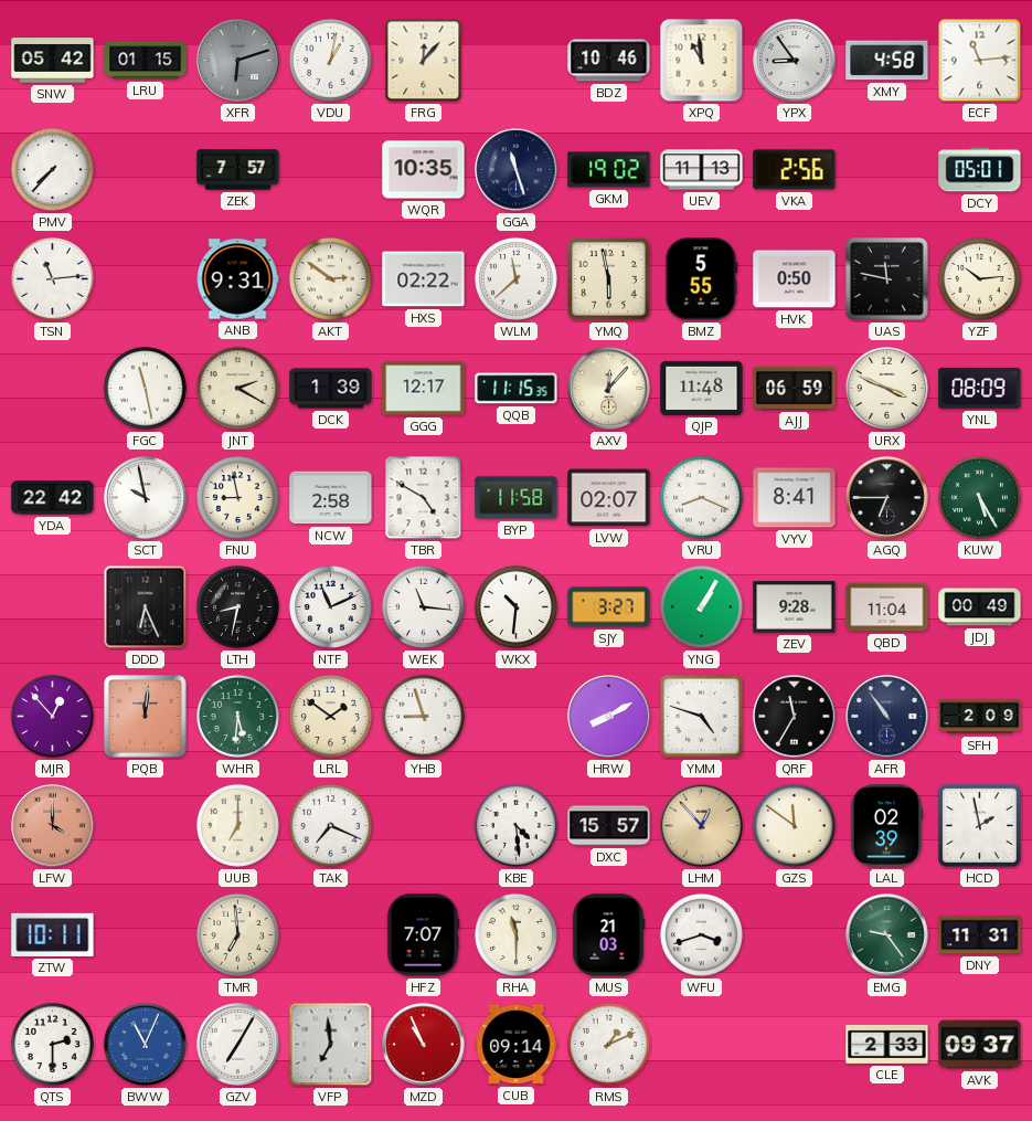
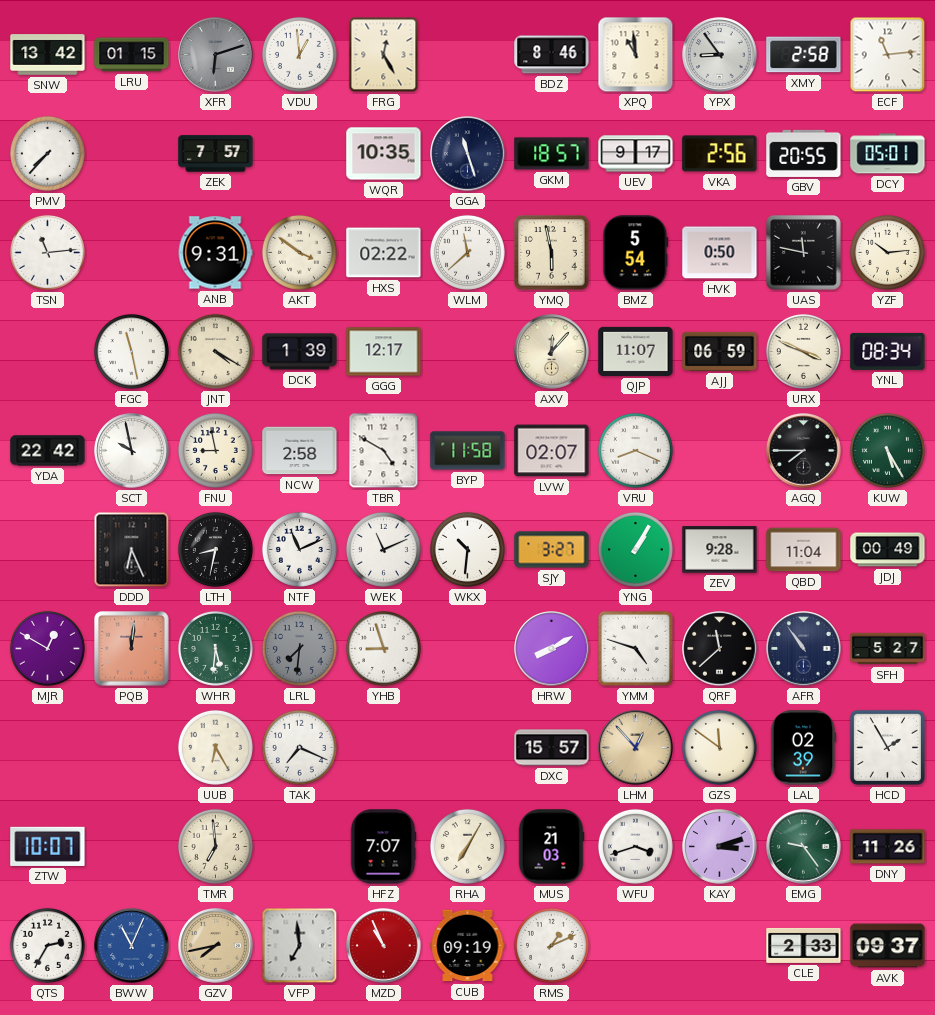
SNW: 05:42 -> 13:42 (48, 55)
VDU: 1:02 -> 12:59 (299, 54)
FRG: 12:07 -> 12:25 (384, 55)
BDZ: 10:46 -> 8:46 (552, 55)
XMY: 4:58 -> 2:58 (804, 55)
GKM: 19:02 -> 18:57 (552, 154)
UEV: 11:13 -> 9:17 (636, 154)
GBV: none -> 20:55 (804, 153)
AKT: 2:51 -> 3:51 (299, 252)
BMZ: 5:55 -> 5:54 (636, 253)
JNT: 2:20 -> 4:20 (215, 351)
QQB: 11:15 -> none (517, 389)
QJP: 11:48 -> 11:07 (636, 351)
YNL: 08:09 -> 08:34 (888, 351)
VYV: 8:41 -> none (795, 498)
AGQ: 6:45 -> 7:45 (804, 451)
WEK: 11:16 -> 11:11 (383, 549)
MJR: 12:53 -> 12:50 (47, 648)
LRL: 1:51 -> 7:31 (299, 648)
LRL dial: cream -> grey (299, 648)
QRF: 11:35 -> 11:38 (720, 649)
SFH: 2:09 -> 5:27 (888, 649)
LFW: 4:00 -> none (53, 826)
UUB: 7:00 -> 6:25 (215, 747)
KBE: 4:29 -> none (515, 825)
HCD: 1:58 -> 1:55 (887, 747)
ZTW: 10:11 -> 10:07 (48, 846)
RHA: 11:30 -> 7:05 (467, 846)
KAY: none -> 3:12 (720, 847)
DNY: 11:31 -> 11:26 (888, 847)
QTS: 2:30 -> 2:35 (47, 945)
GZV: 7:05 -> 7:43 (216, 946)
GZV dial: white -> champagne (216, 946)
CUB: 09:14 -> 09:19 (468, 946)
